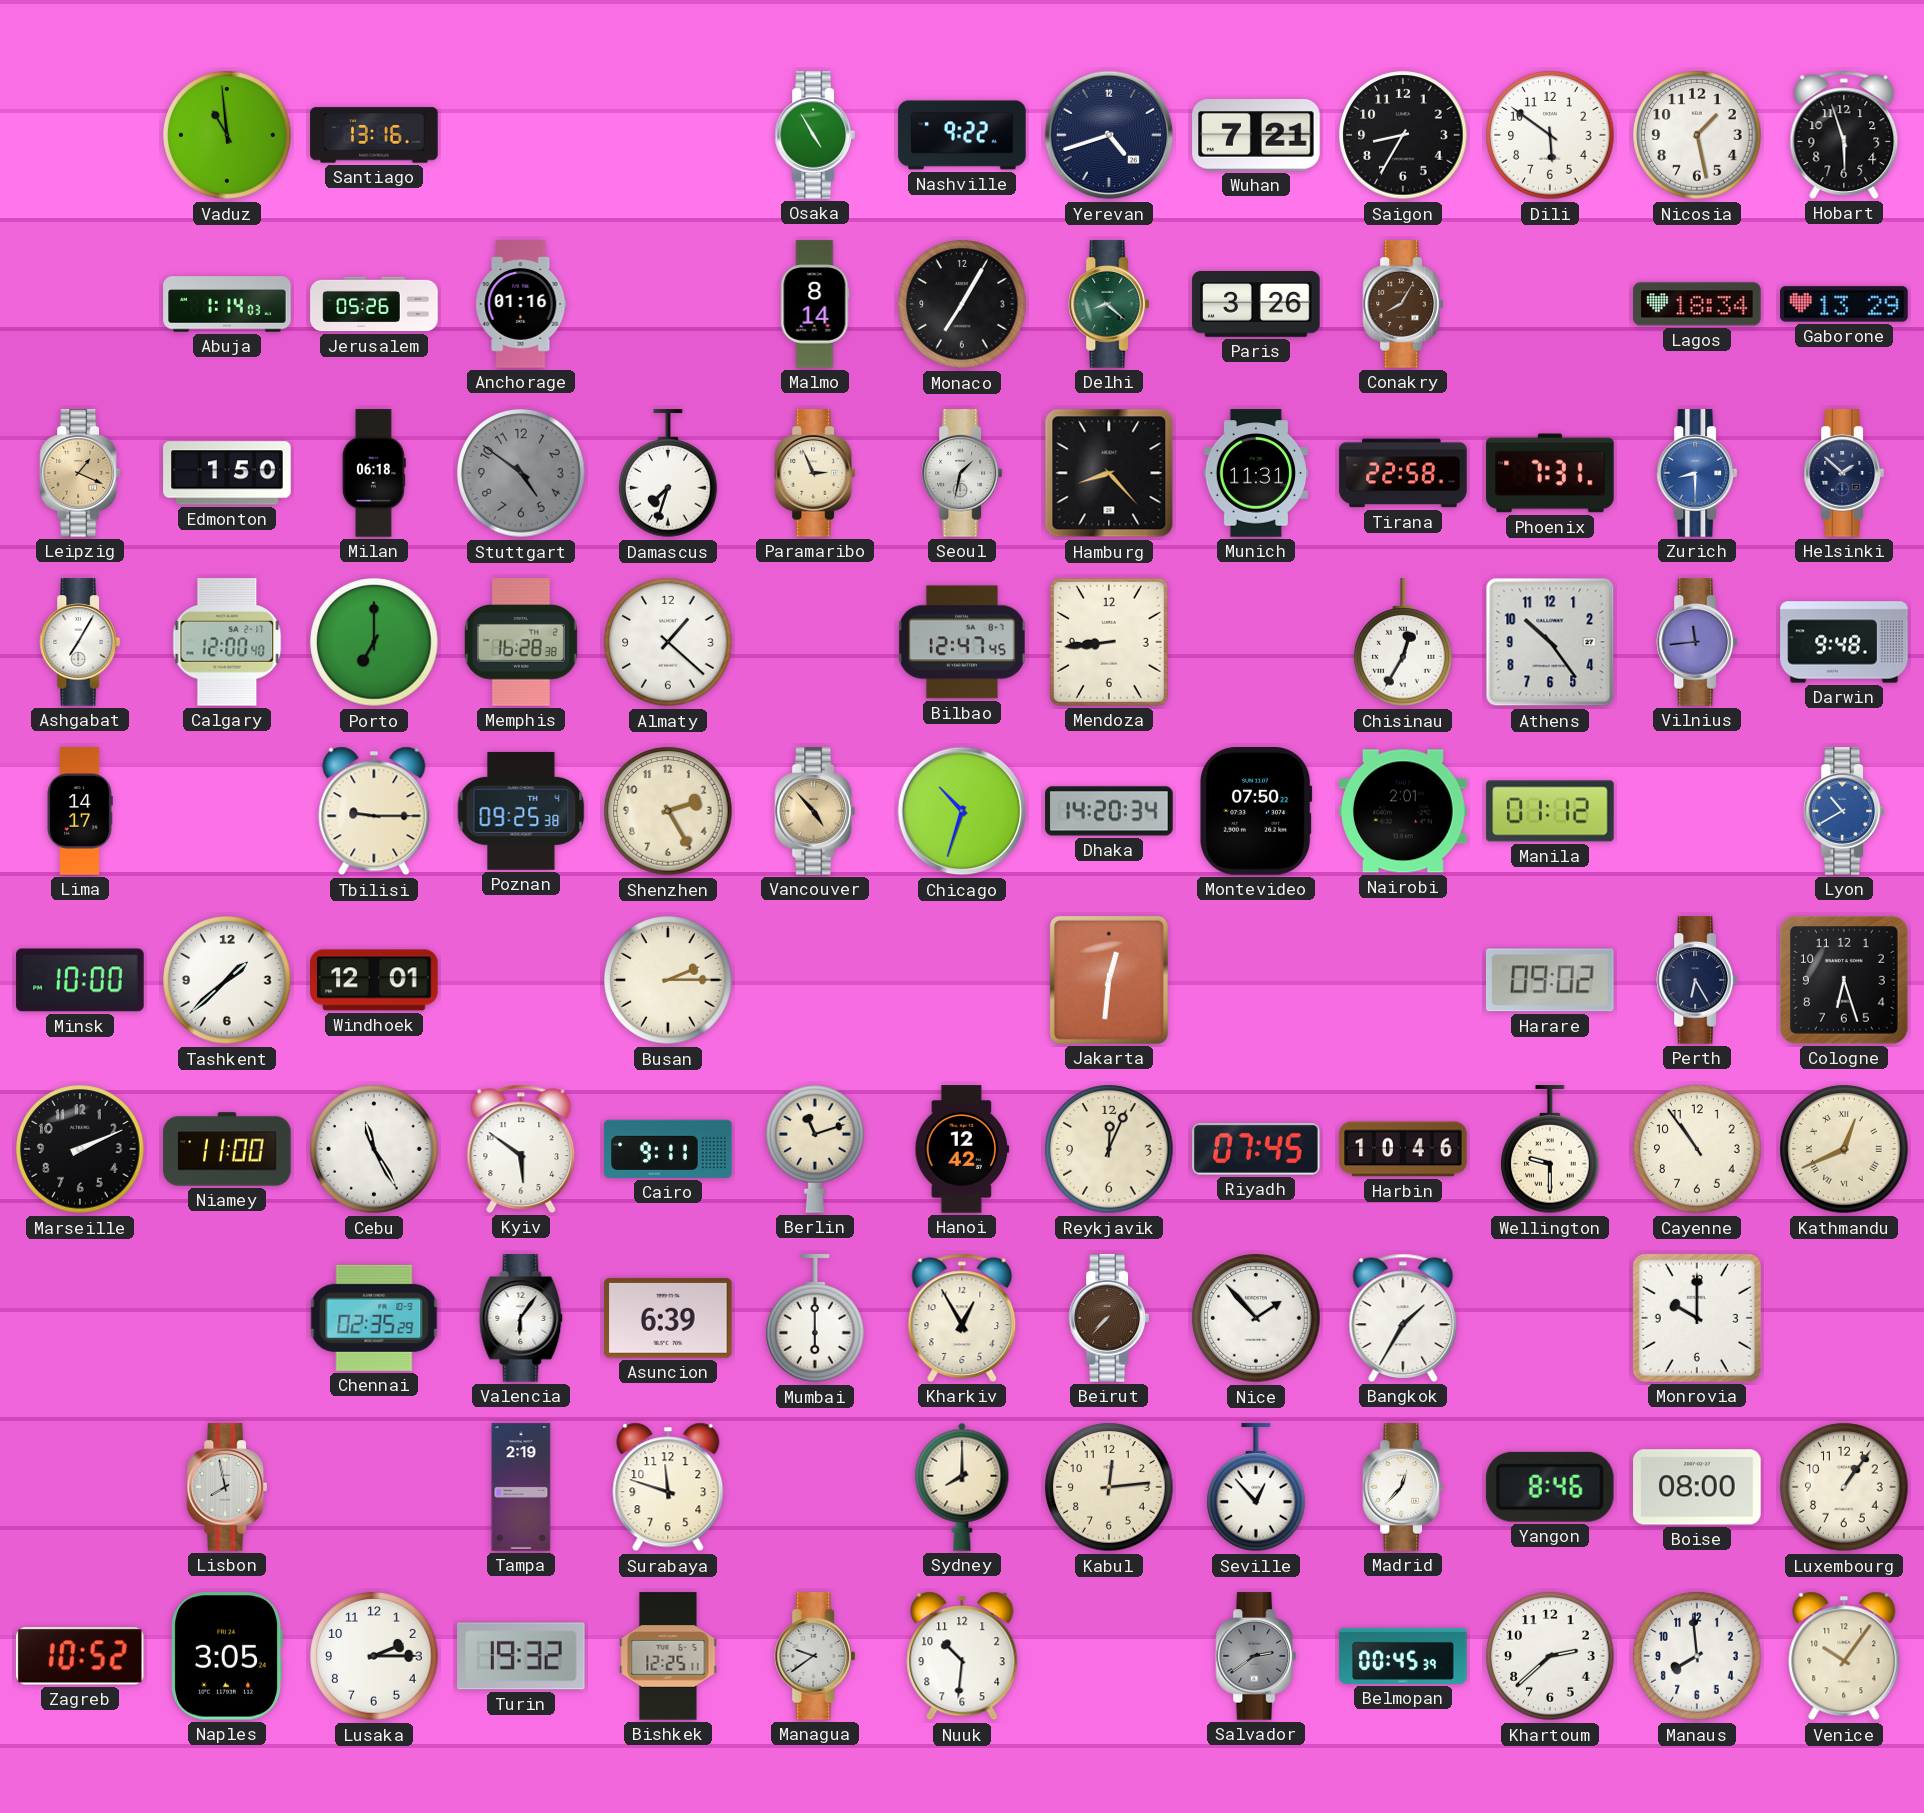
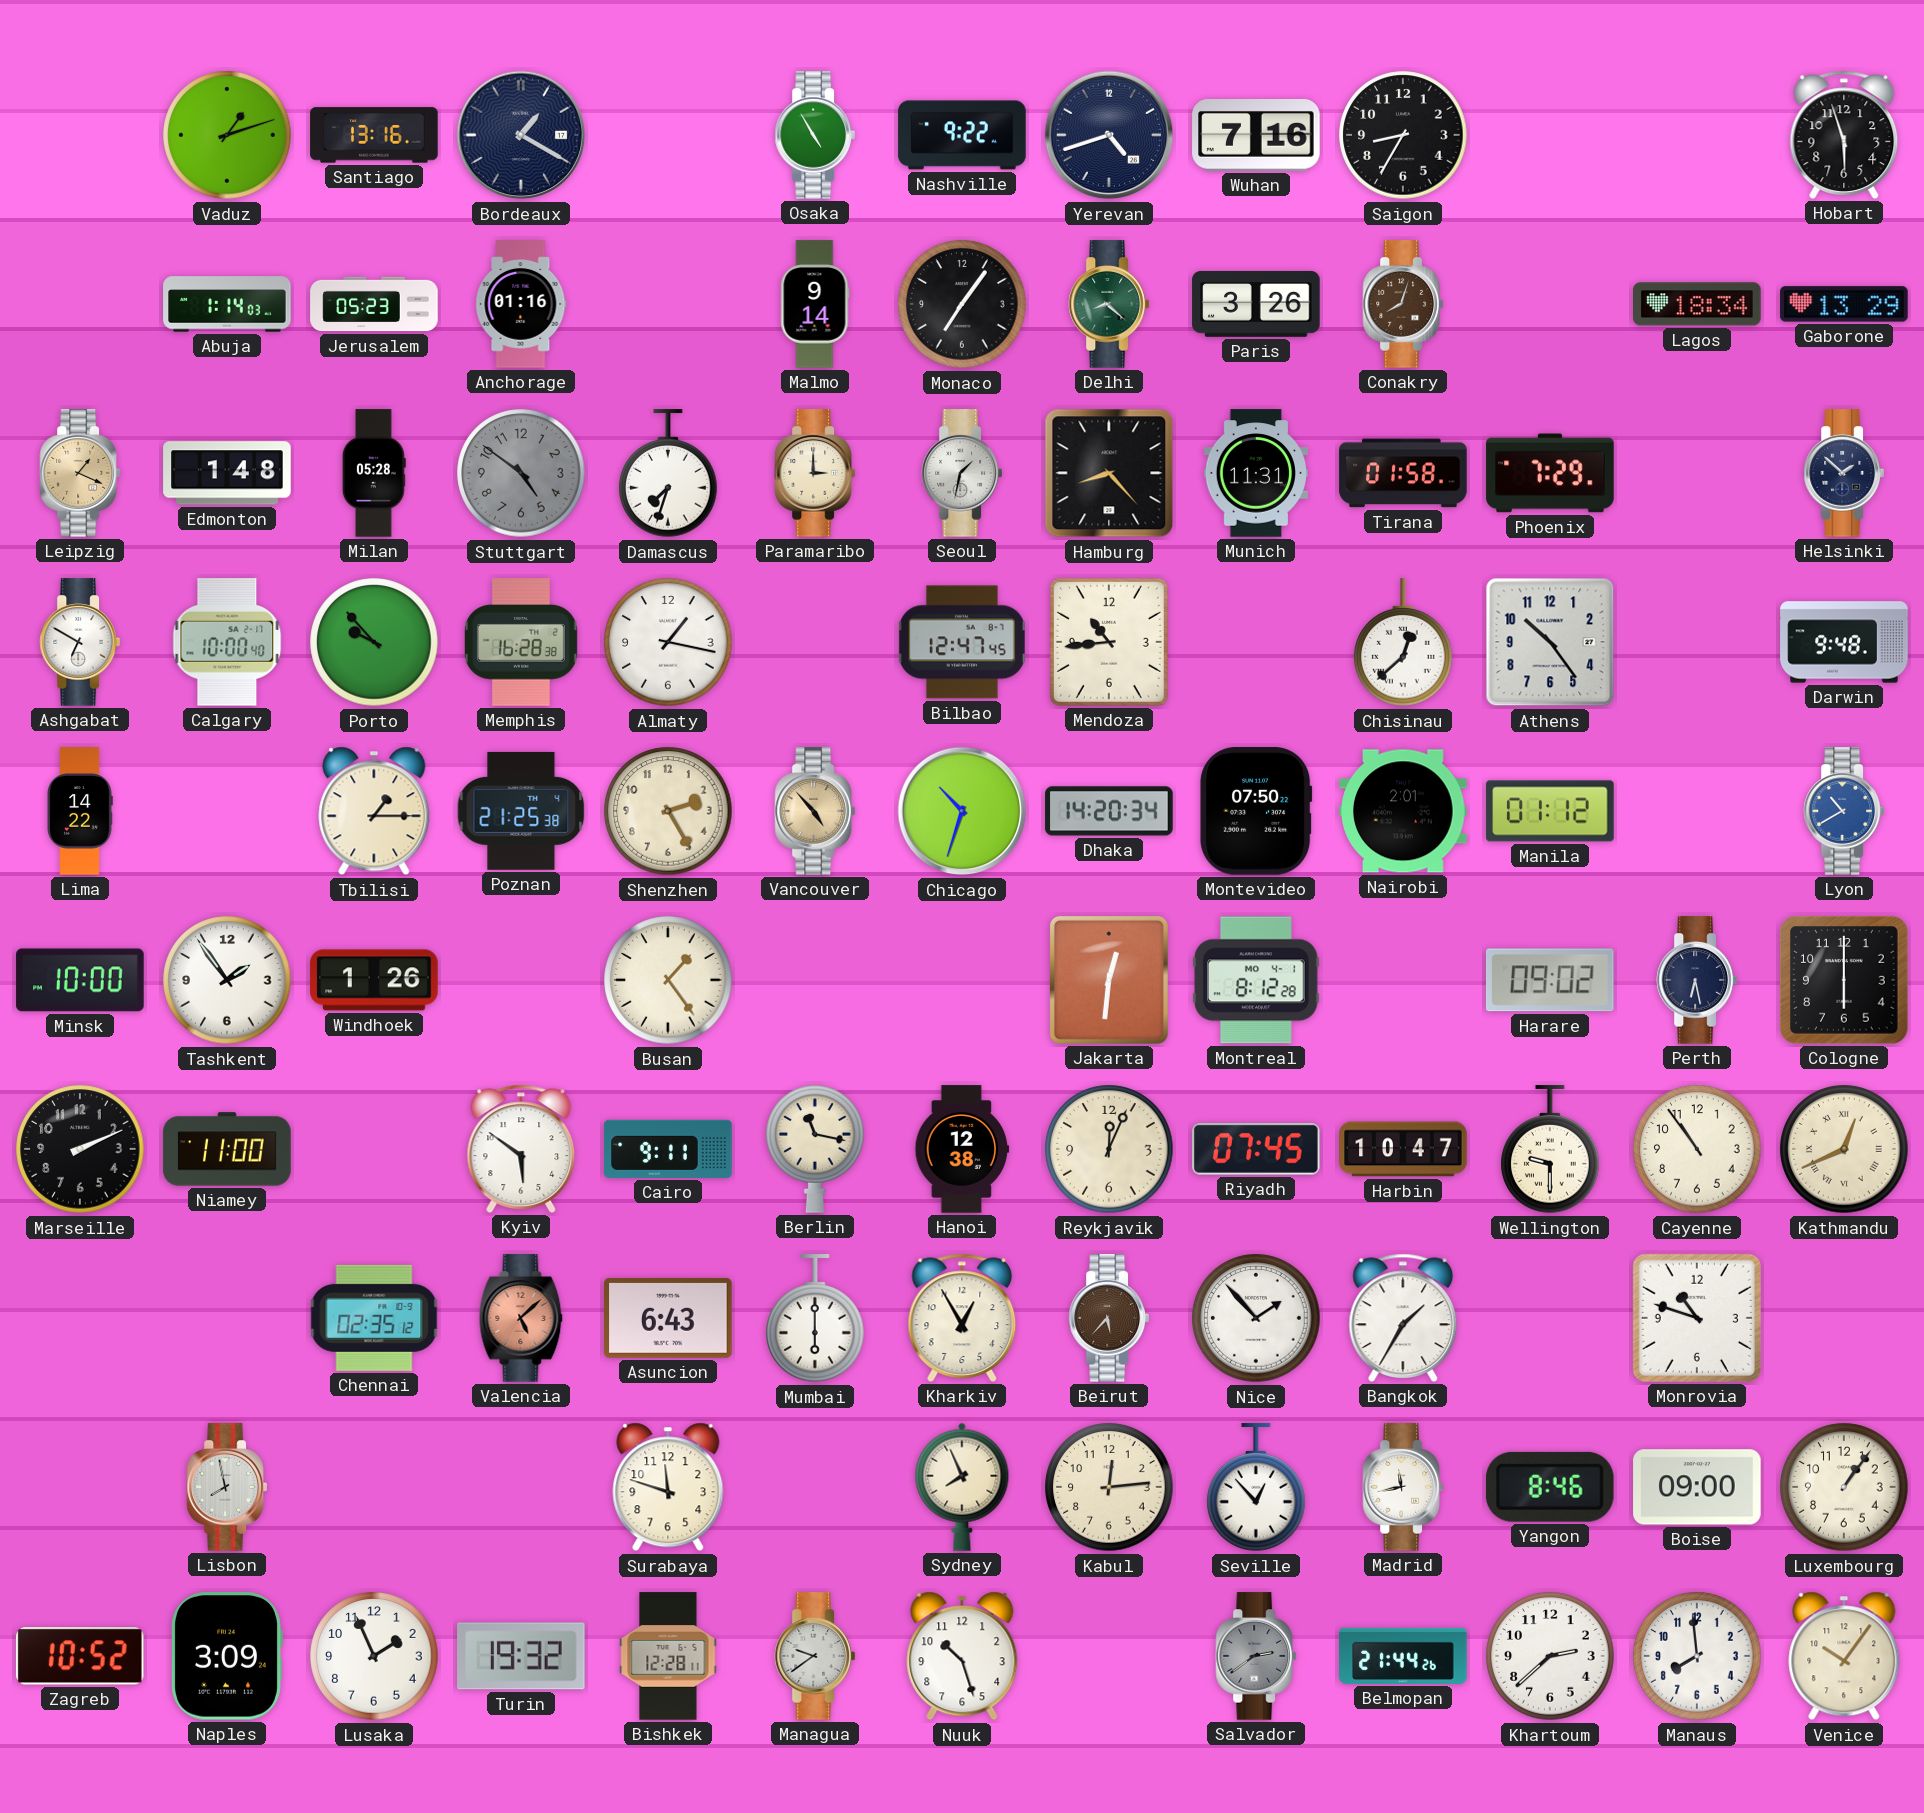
Vaduz: 10:59 -> 1:12 (227, 135)
Bordeaux: none -> 1:20 (521, 135)
Wuhan: 7:21 -> 7:16 (1256, 136)
Dili: 5:51 -> none (1550, 135)
Nicosia: 1:28 -> none (1697, 135)
Jerusalem: 05:26 -> 05:23 (374, 304)
Malmo: 8:14 -> 9:14 (815, 304)
Monaco: 7:05 -> 7:06 (962, 304)
Conakry: 8:05 -> 8:03 (1402, 304)
Edmonton: 1:50 -> 1:48 (227, 473)
Milan: 06:18 -> 05:28 (374, 473)
Paramaribo: 2:56 -> 3:00 (814, 473)
Tirana: 22:58 -> 01:58 (1403, 473)
Phoenix: 7:31 -> 7:29 (1550, 473)
Zurich: 8:30 -> none (1696, 473)
Ashgabat: 7:05 -> 6:50 (79, 642)
Calgary: 12:00 -> 10:00 (227, 642)
Porto: 7:00 -> 9:53 (374, 642)
Almaty: 1:22 -> 1:17 (668, 642)
Mendoza: 8:44 -> 10:44 (1109, 642)
Chisinau: 12:35 -> 12:38 (1403, 643)
Vilnius: 11:44 -> none (1696, 642)
Lima: 14:17 -> 14:22 (80, 811)
Tbilisi: 9:15 -> 1:15 (374, 811)
Poznan: 09:25 -> 21:25 (521, 811)
Tashkent: 1:38 -> 1:54 (227, 980)
Windhoek: 12:01 -> 1:26 (374, 980)
Busan: 2:15 -> 1:24 (668, 980)
Montreal: none -> 8:12 (1256, 980)
Perth: 6:25 -> 6:28 (1696, 980)
Cologne: 6:27 -> 6:00 (1844, 980)
Cebu: 11:25 -> none (374, 1149)
Berlin: 11:12 -> 11:17 (815, 1149)
Hanoi: 12:42 -> 12:38 (962, 1149)
Harbin: 10:46 -> 10:47 (1403, 1149)
Chennai: 02:35:29 -> 02:35:12 (374, 1318)
Valencia: 6:06 -> 5:08 (521, 1318)
Valencia dial: white -> salmon (521, 1318)
Asuncion: 6:39 -> 6:43 (668, 1318)
Beirut: 7:37 -> 5:37 (1108, 1318)
Monrovia: 10:00 -> 10:48 (1697, 1318)
Tampa: 2:19 -> none (521, 1487)
Sydney: 8:00 -> 7:56 (962, 1487)
Madrid: 12:37 -> 11:43 (1402, 1487)
Boise: 08:00 -> 09:00 (1697, 1487)
Naples: 3:05 -> 3:09 (227, 1656)
Lusaka: 2:15 -> 1:56 (374, 1656)
Bishkek: 12:25 -> 12:28 (668, 1656)
Nuuk: 10:31 -> 10:27 (962, 1656)
Belmopan: 00:45 -> 21:44 (1403, 1656)
